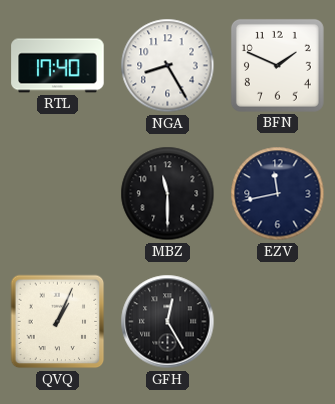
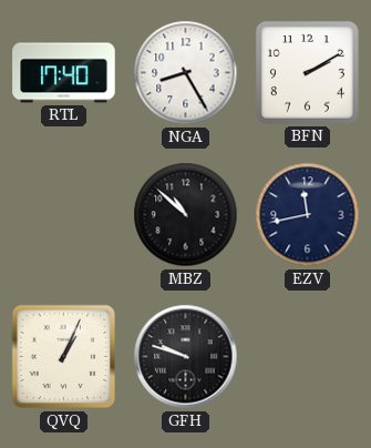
BFN: 1:49 -> 2:10 (307, 72)
MBZ: 11:30 -> 10:52 (186, 215)
GFH: 12:25 -> 9:48 (186, 357)
